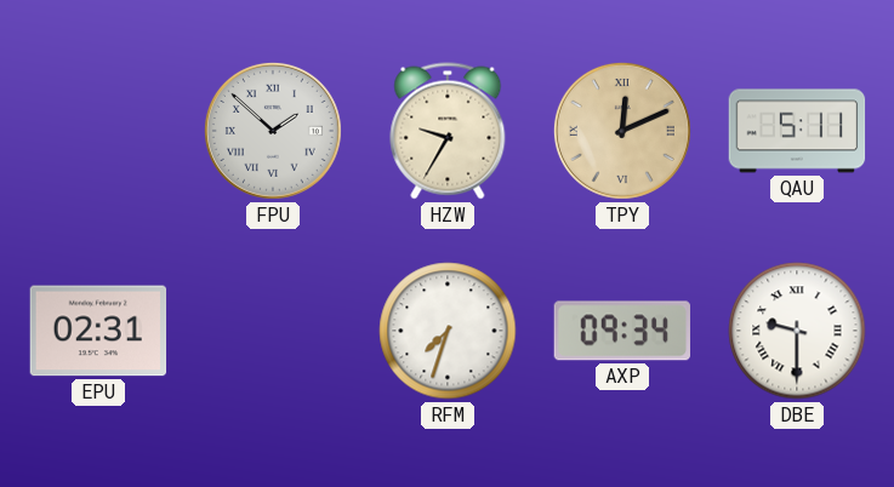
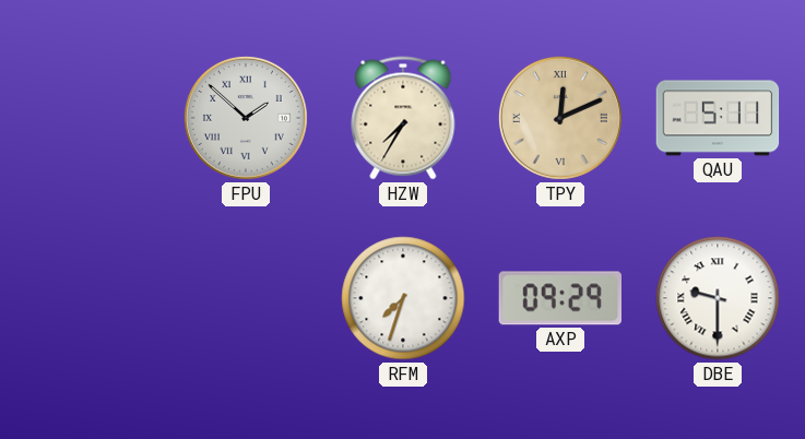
HZW: 9:35 -> 7:35 (403, 118)
EPU: 02:31 -> none (98, 331)
AXP: 09:34 -> 09:29 (559, 298)
